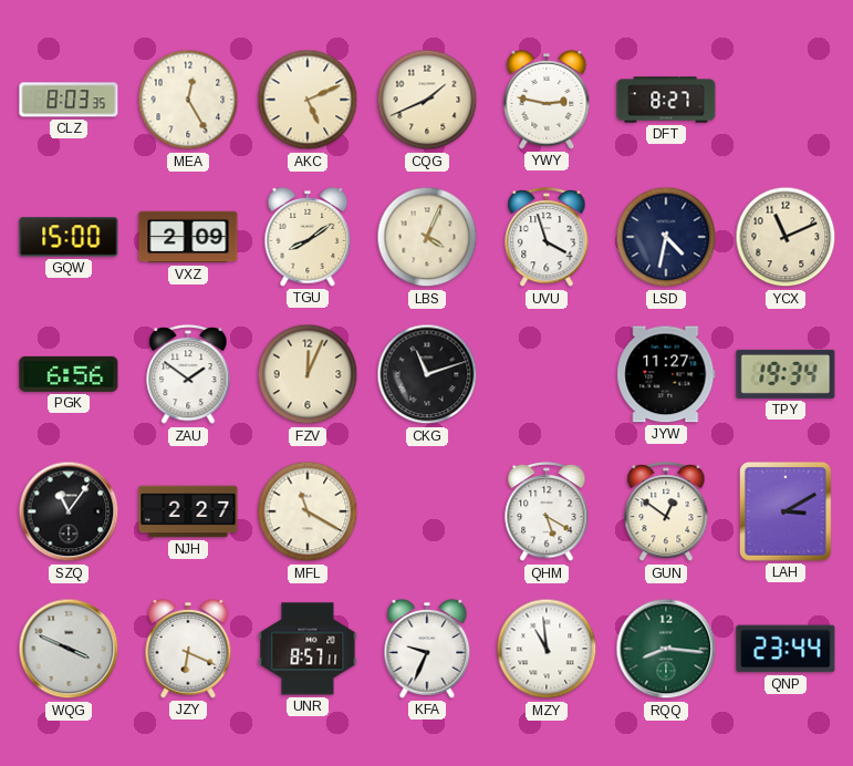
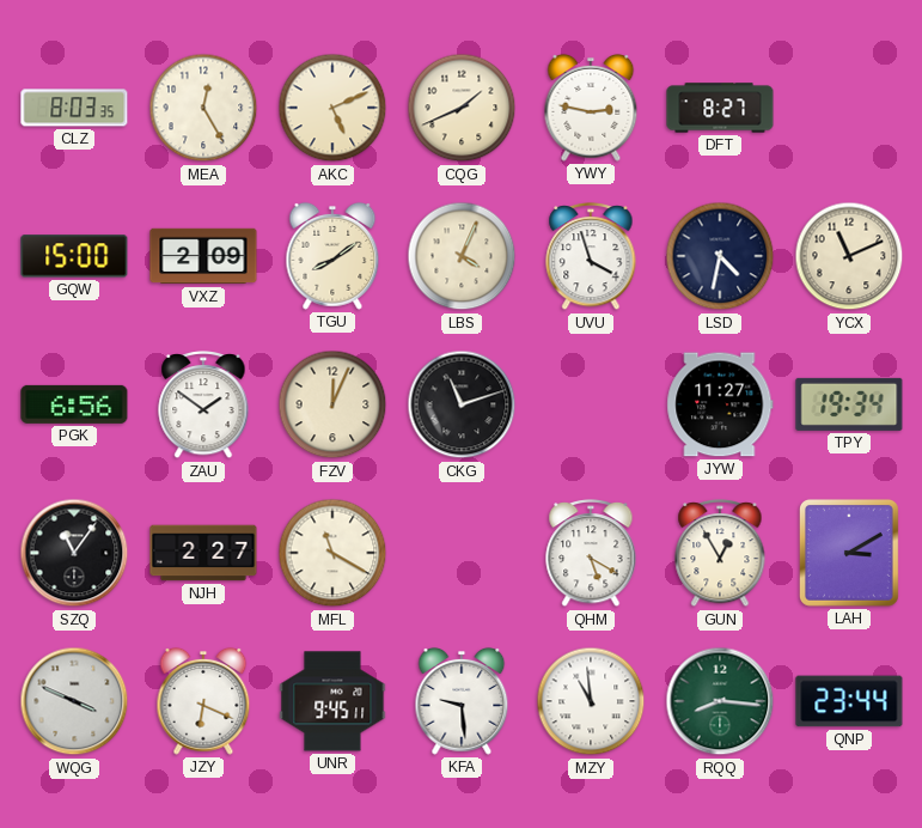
GUN: 12:51 -> 12:55 (720, 554)
UNR: 8:57 -> 9:45 (332, 701)
KFA: 9:34 -> 9:29 (462, 701)
